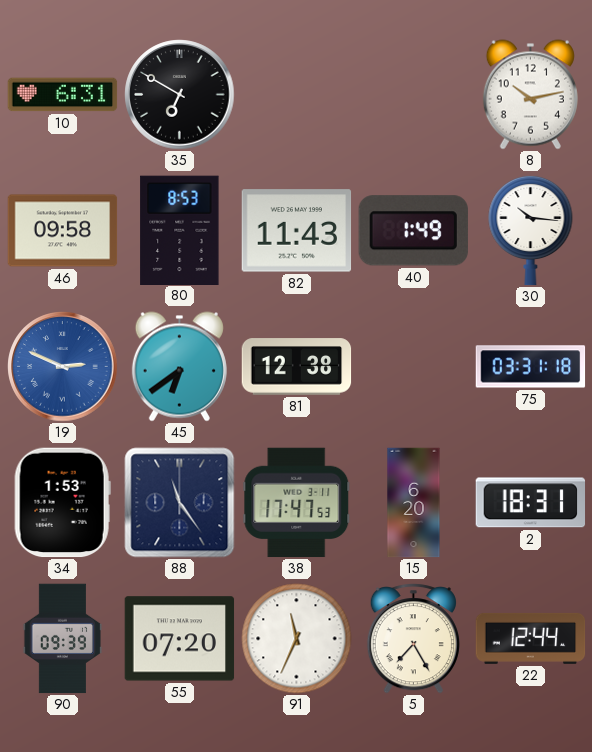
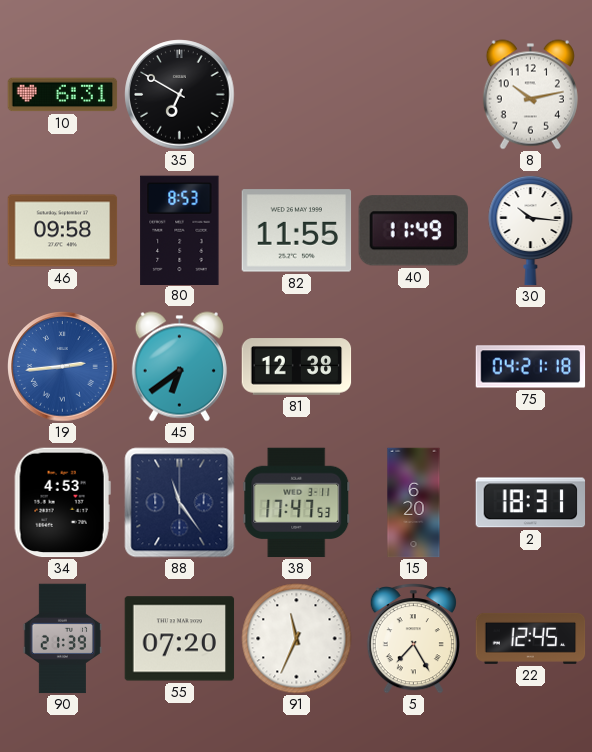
82: 11:43 -> 11:55 (297, 231)
40: 1:49 -> 11:49 (413, 231)
19: 2:49 -> 2:44 (63, 367)
75: 03:31 -> 04:21 (531, 367)
34: 1:53 -> 4:53 (62, 503)
90: 09:39 -> 21:39 (62, 639)
22: 12:44 -> 12:45 (531, 638)
